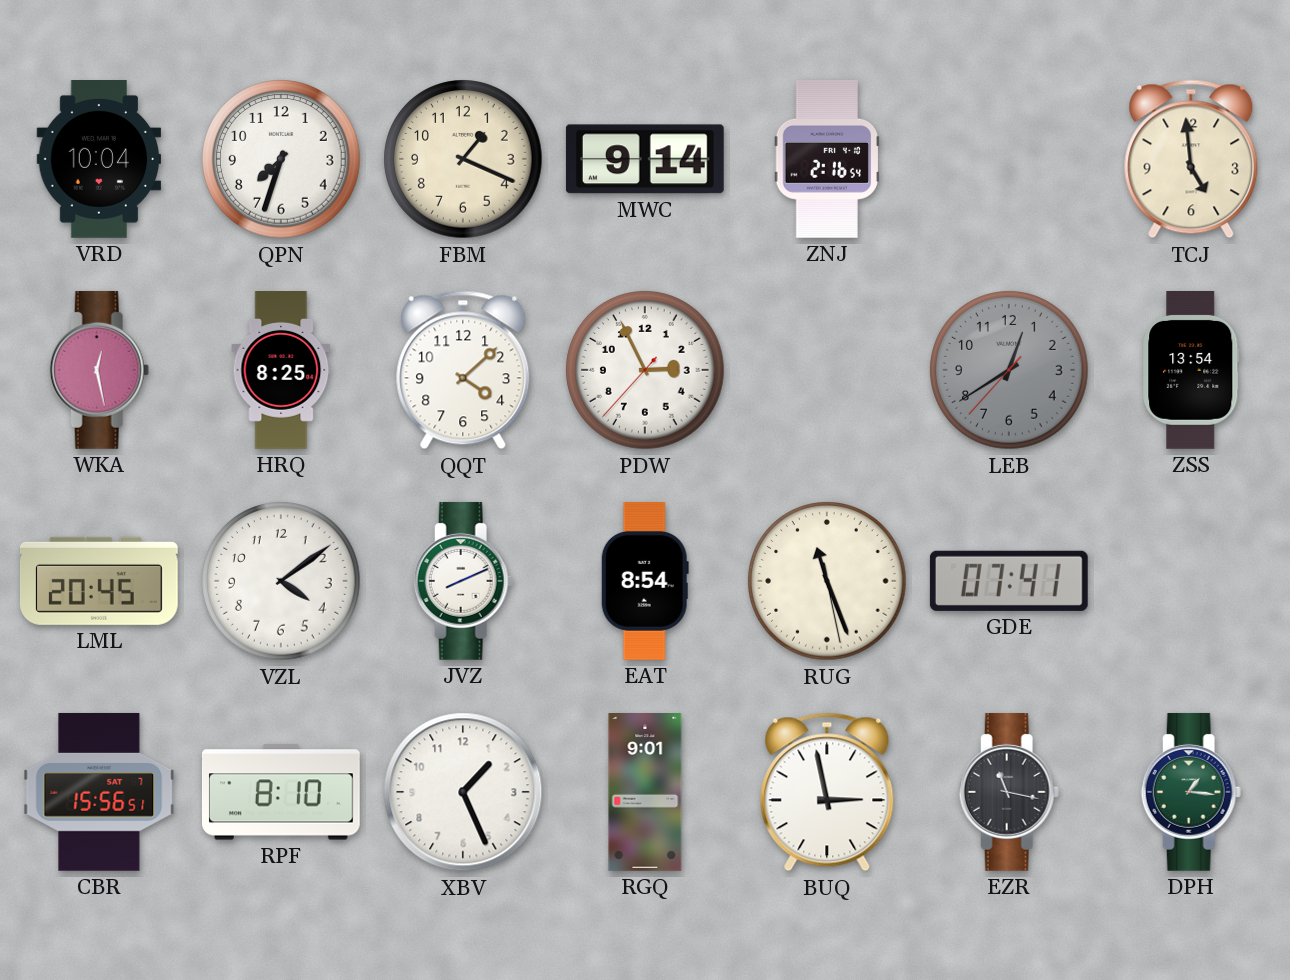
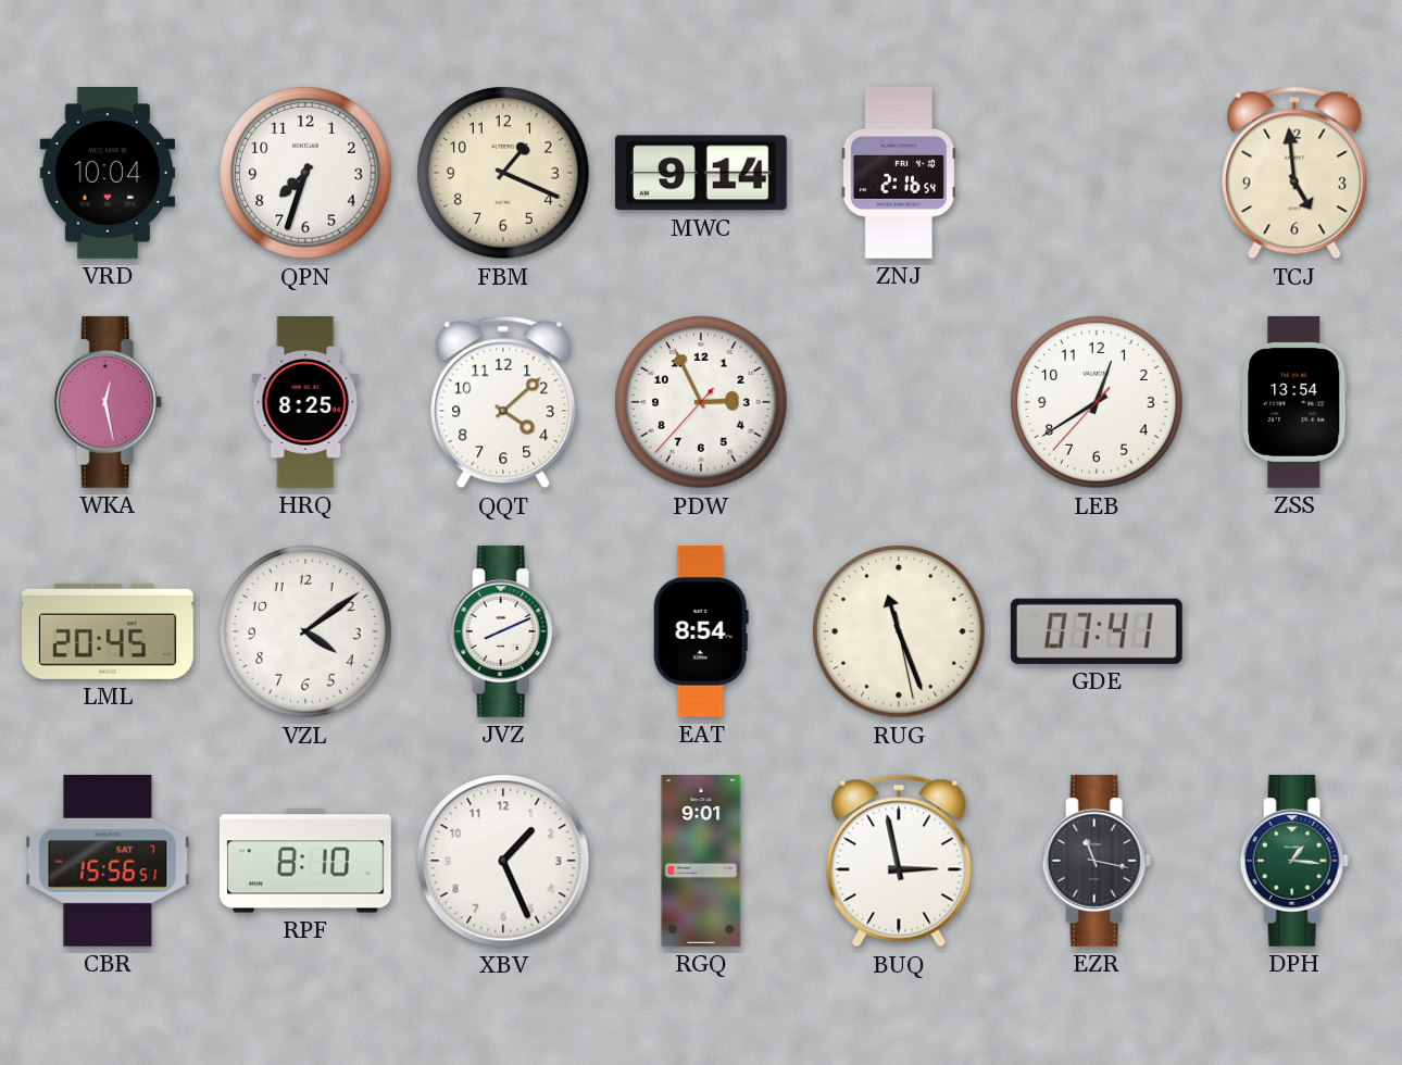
LEB dial: grey -> white (1097, 402)
